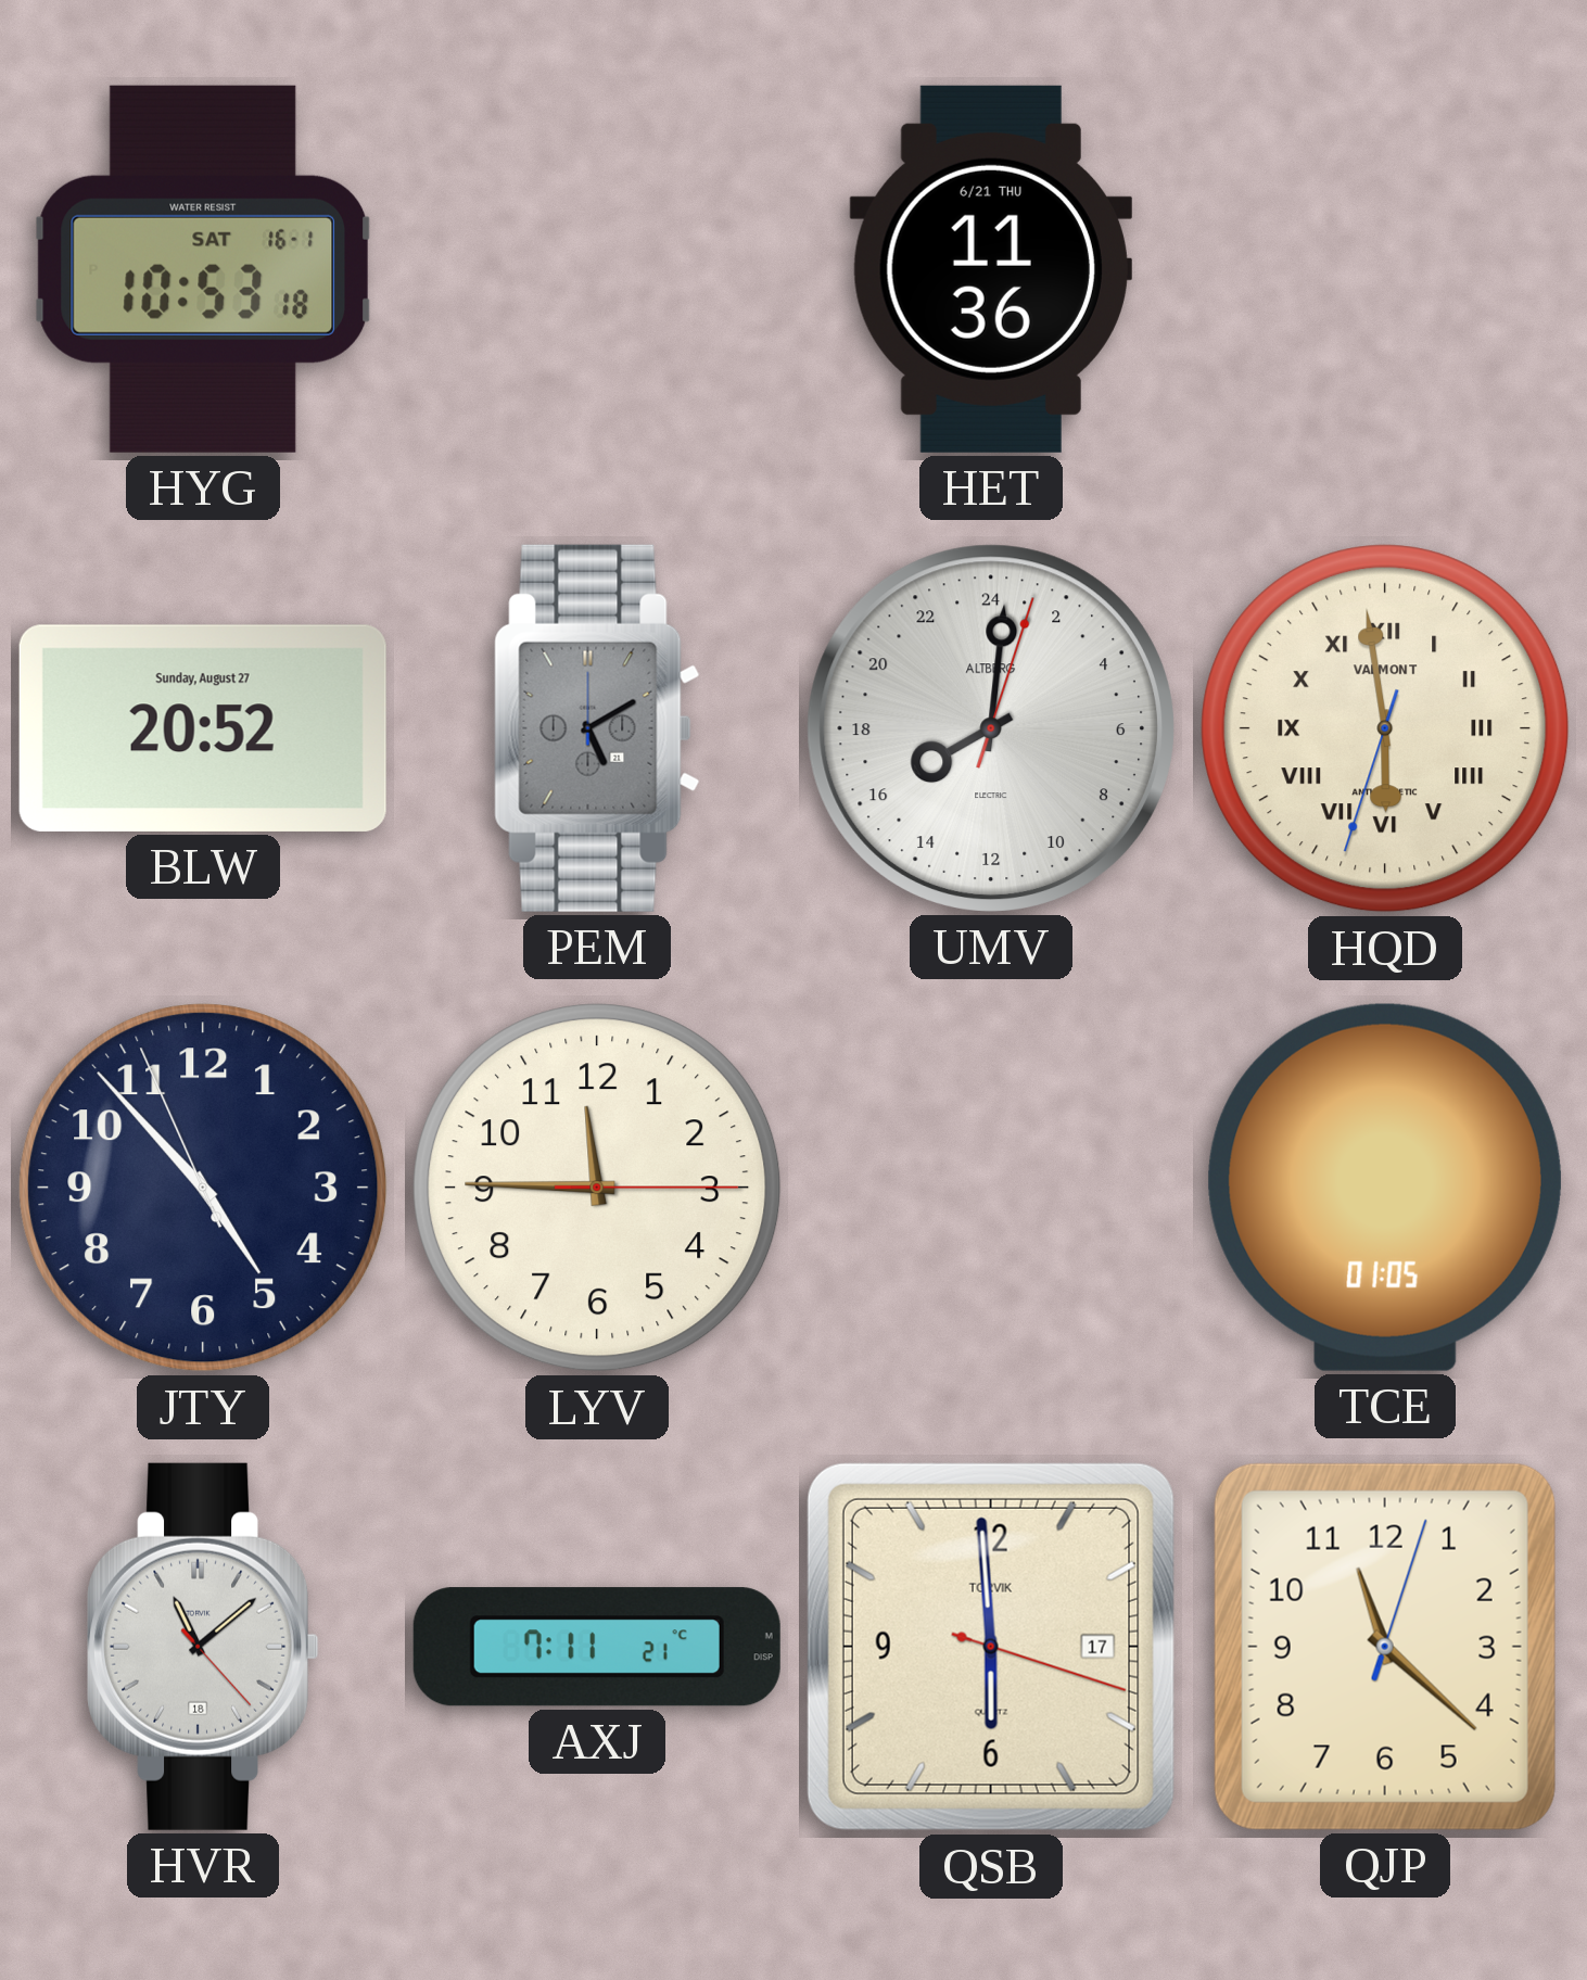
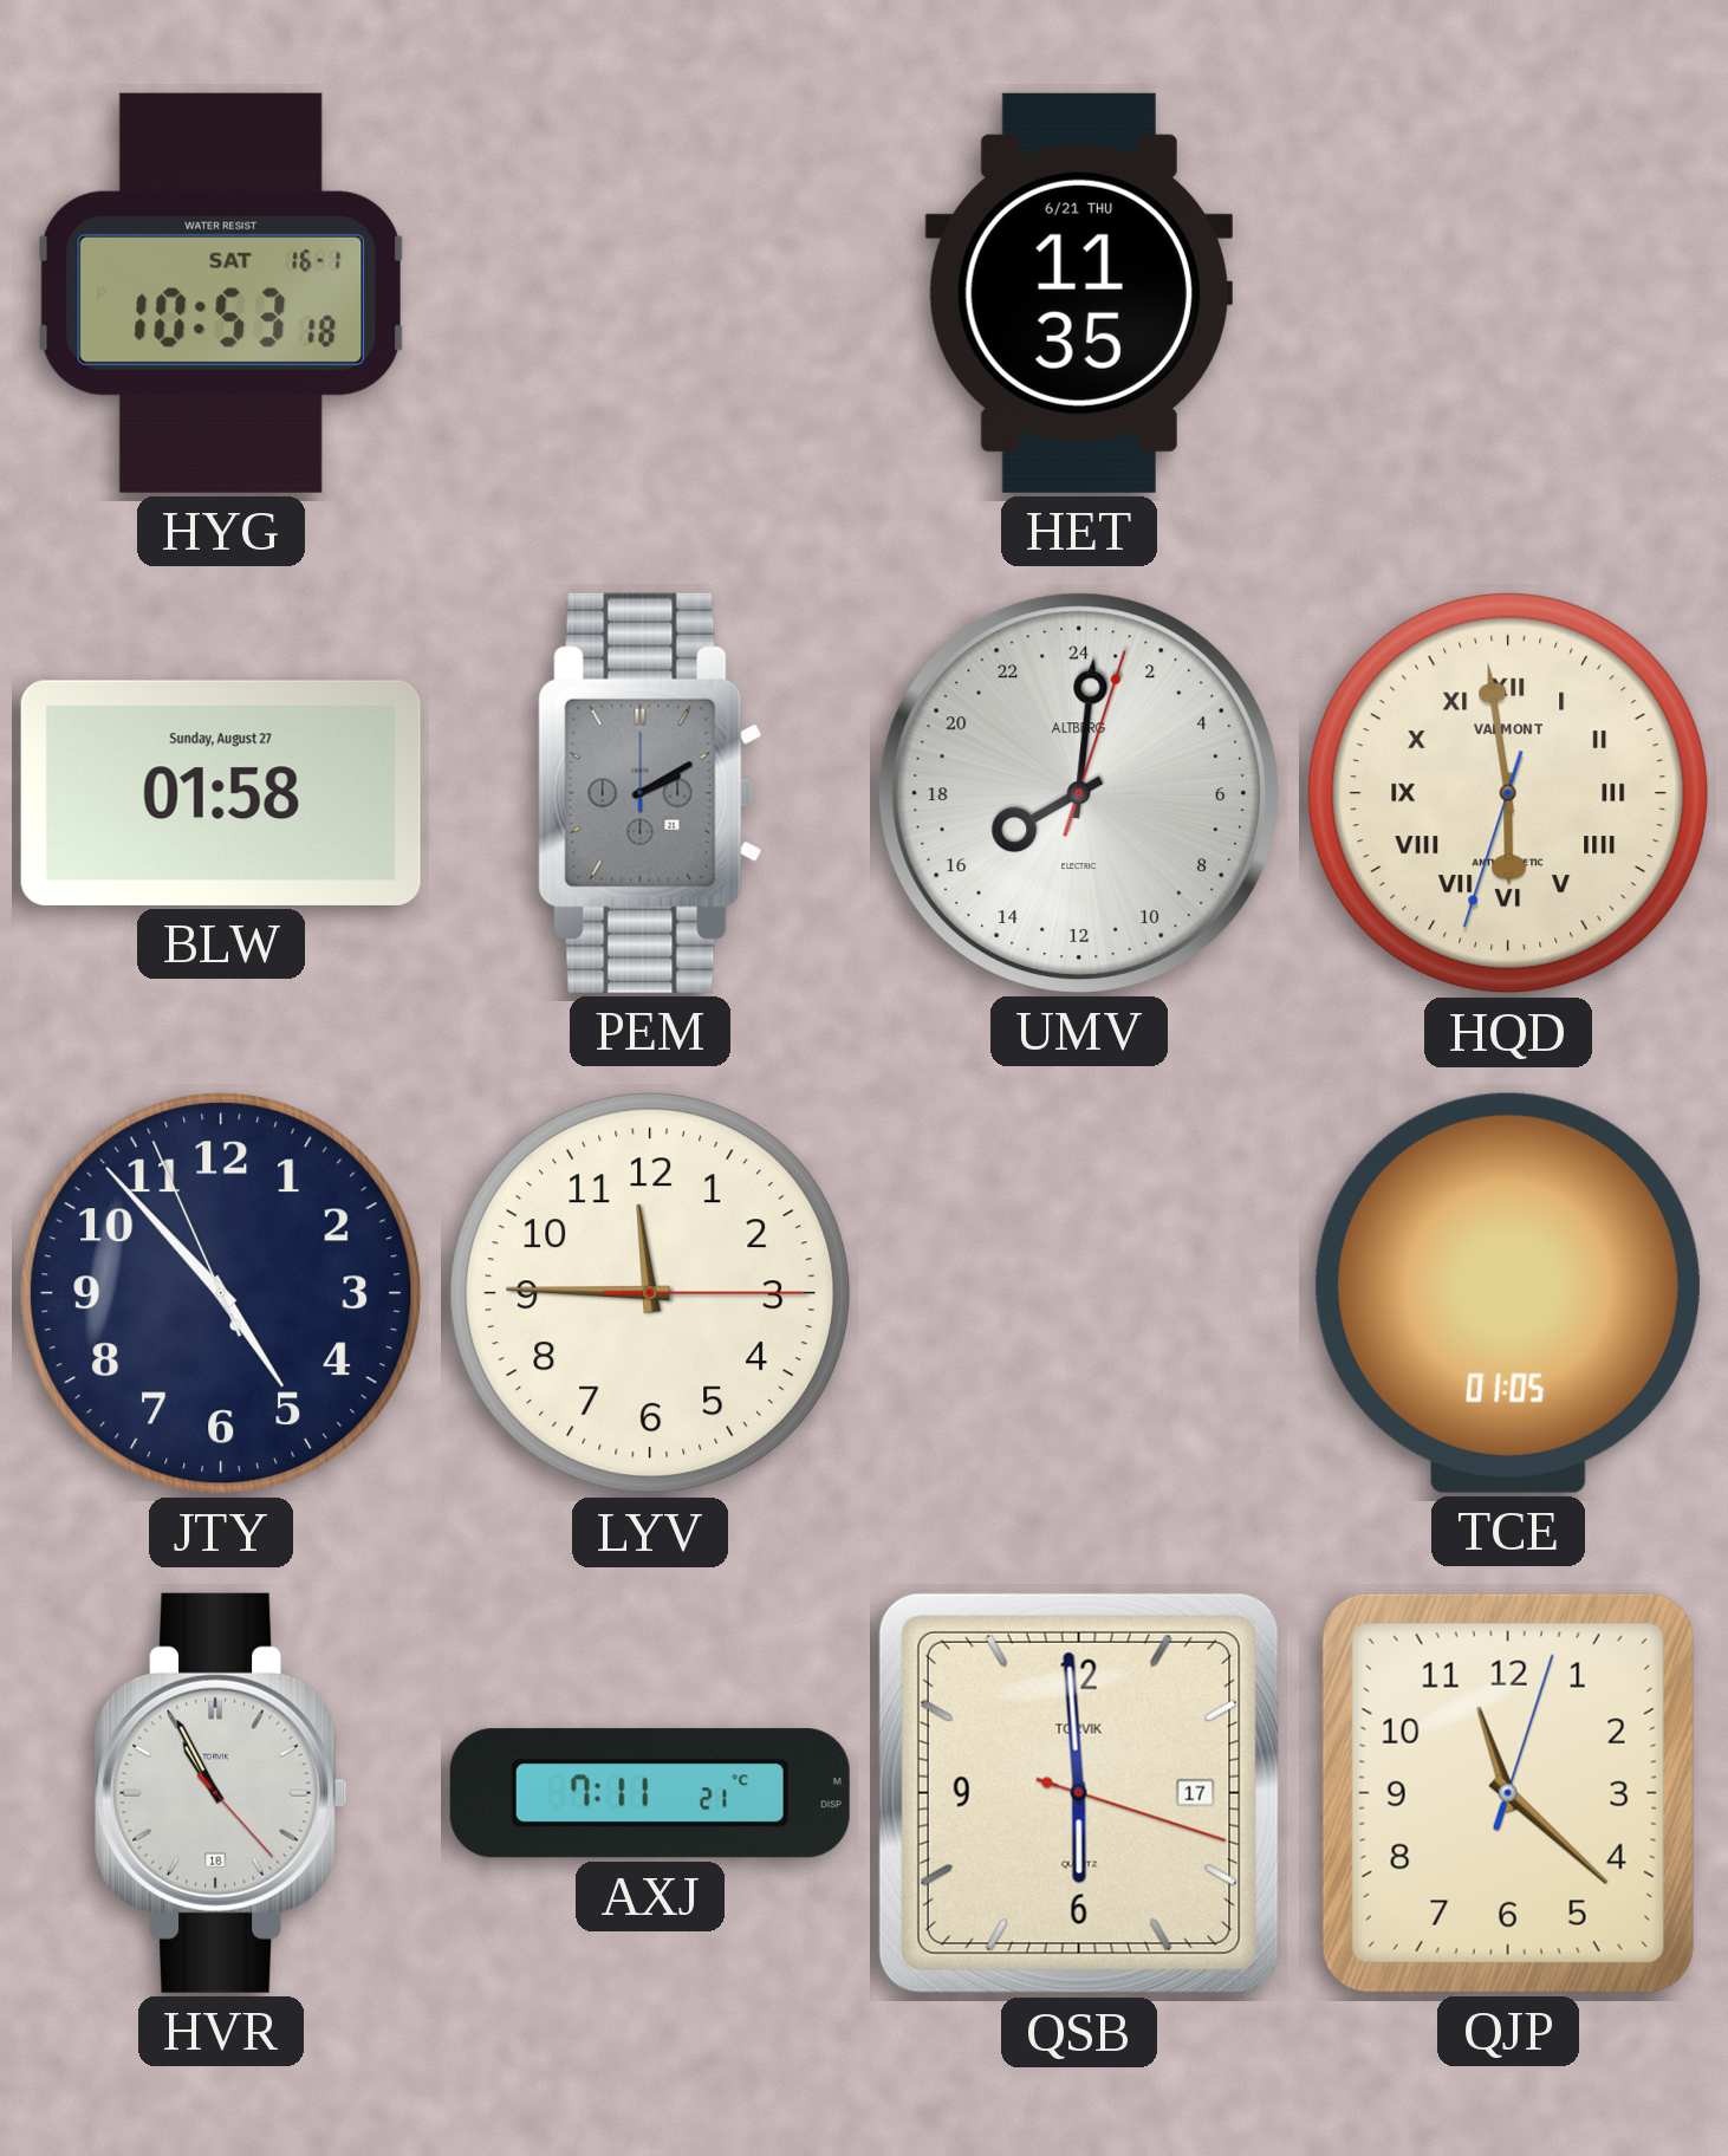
HET: 11:36 -> 11:35 (1079, 293)
BLW: 20:52 -> 01:58 (221, 793)
PEM: 5:10 -> 2:10 (650, 793)
HVR: 11:08 -> 10:55 (221, 1793)
